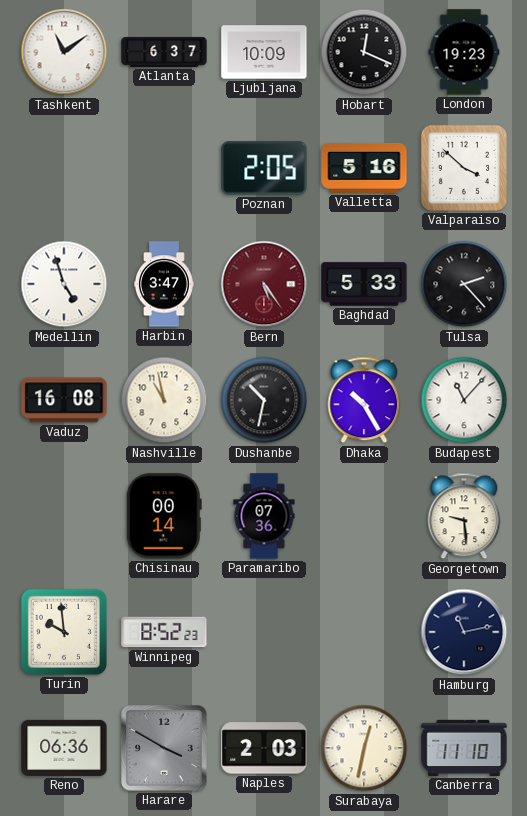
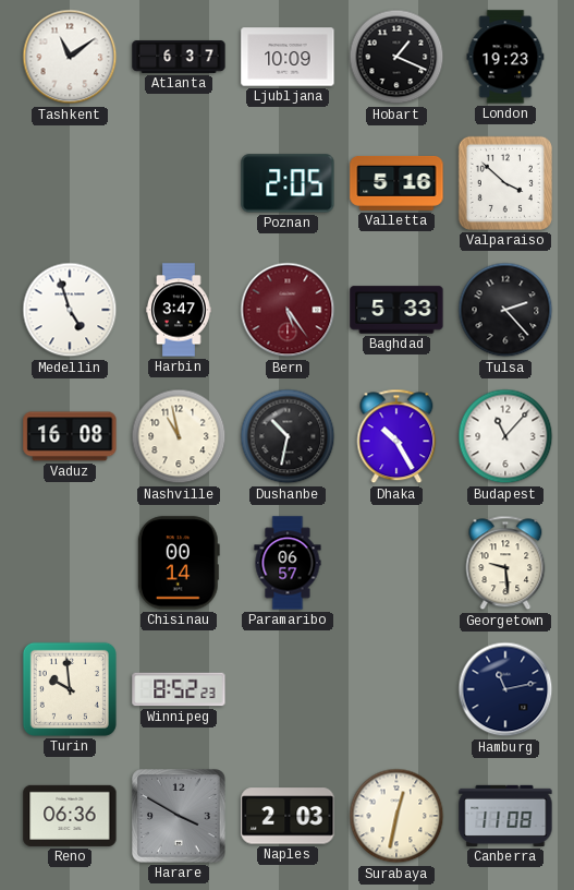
Hobart: 12:19 -> 1:19 (396, 57)
Paramaribo: 07:36 -> 06:57 (288, 563)
Canberra: 11:10 -> 11:08 (505, 816)
